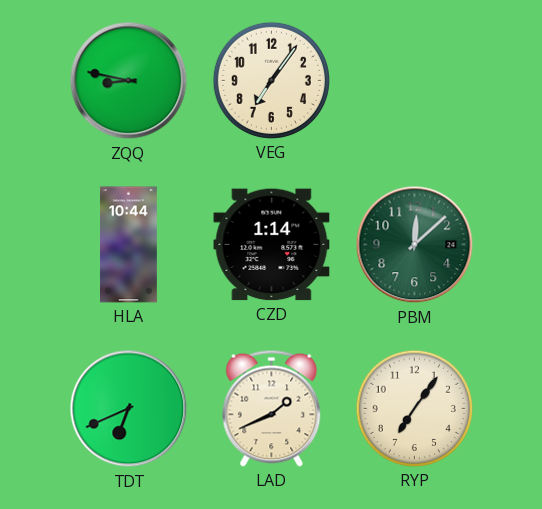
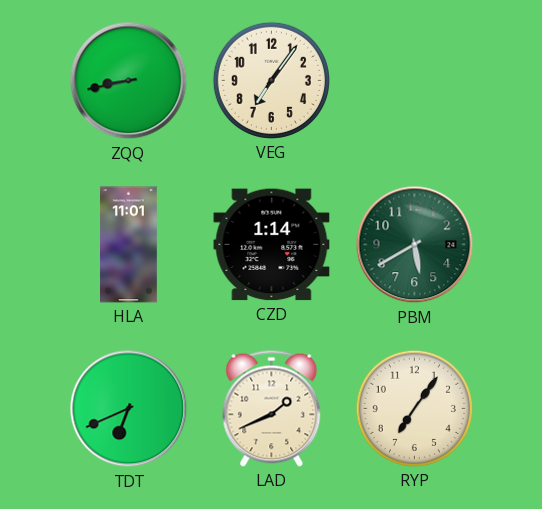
ZQQ: 8:47 -> 8:43 (129, 81)
HLA: 10:44 -> 11:01 (129, 245)
PBM: 12:08 -> 5:40 (415, 245)
